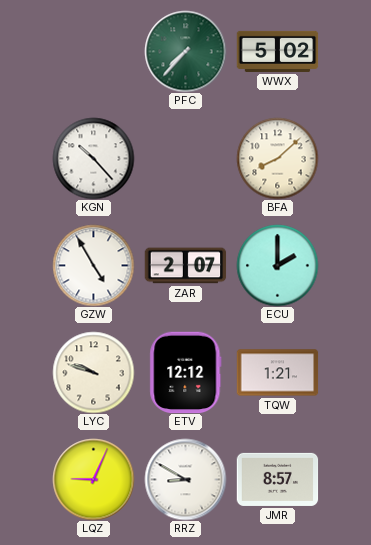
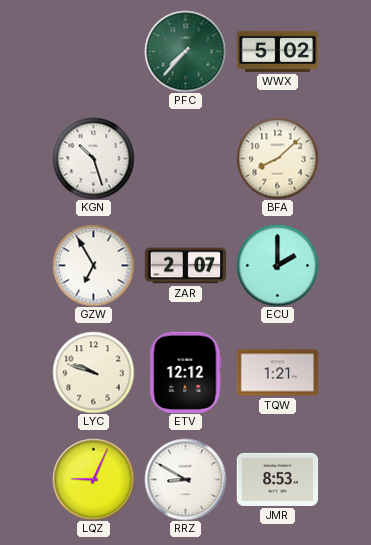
KGN: 10:23 -> 10:27 (93, 158)
GZW: 4:55 -> 6:55 (93, 265)
JMR: 8:57 -> 8:53 (277, 479)
